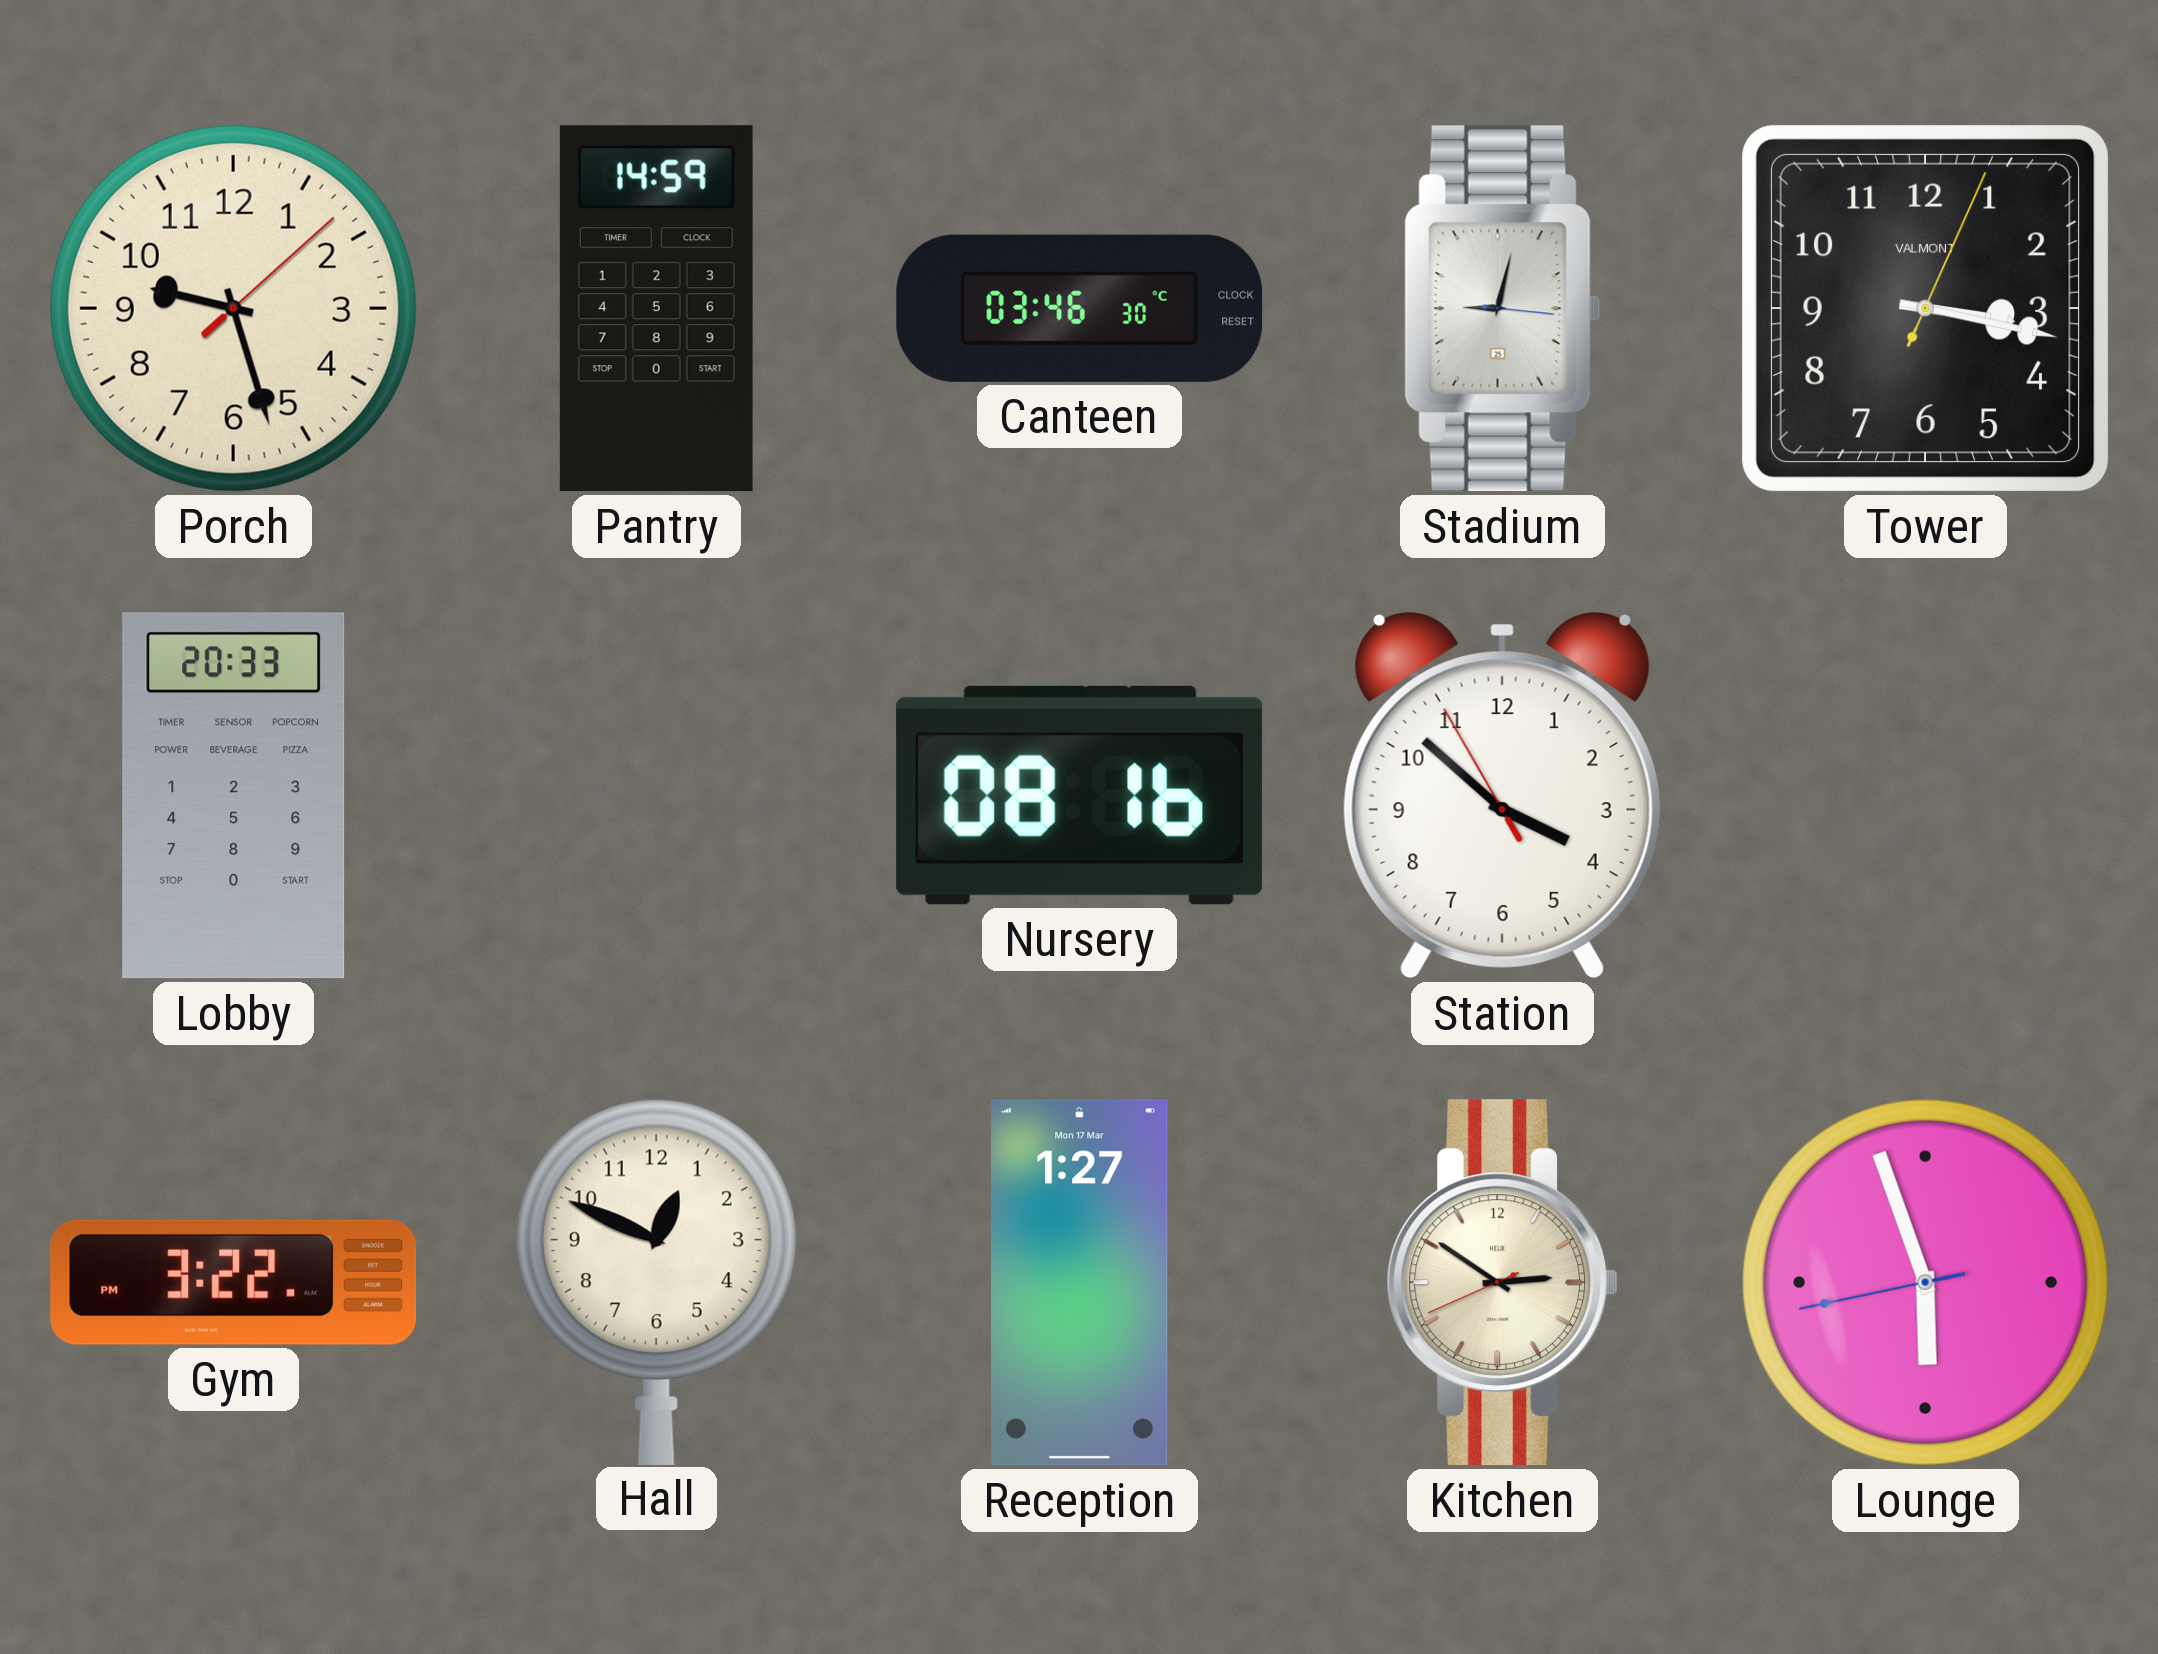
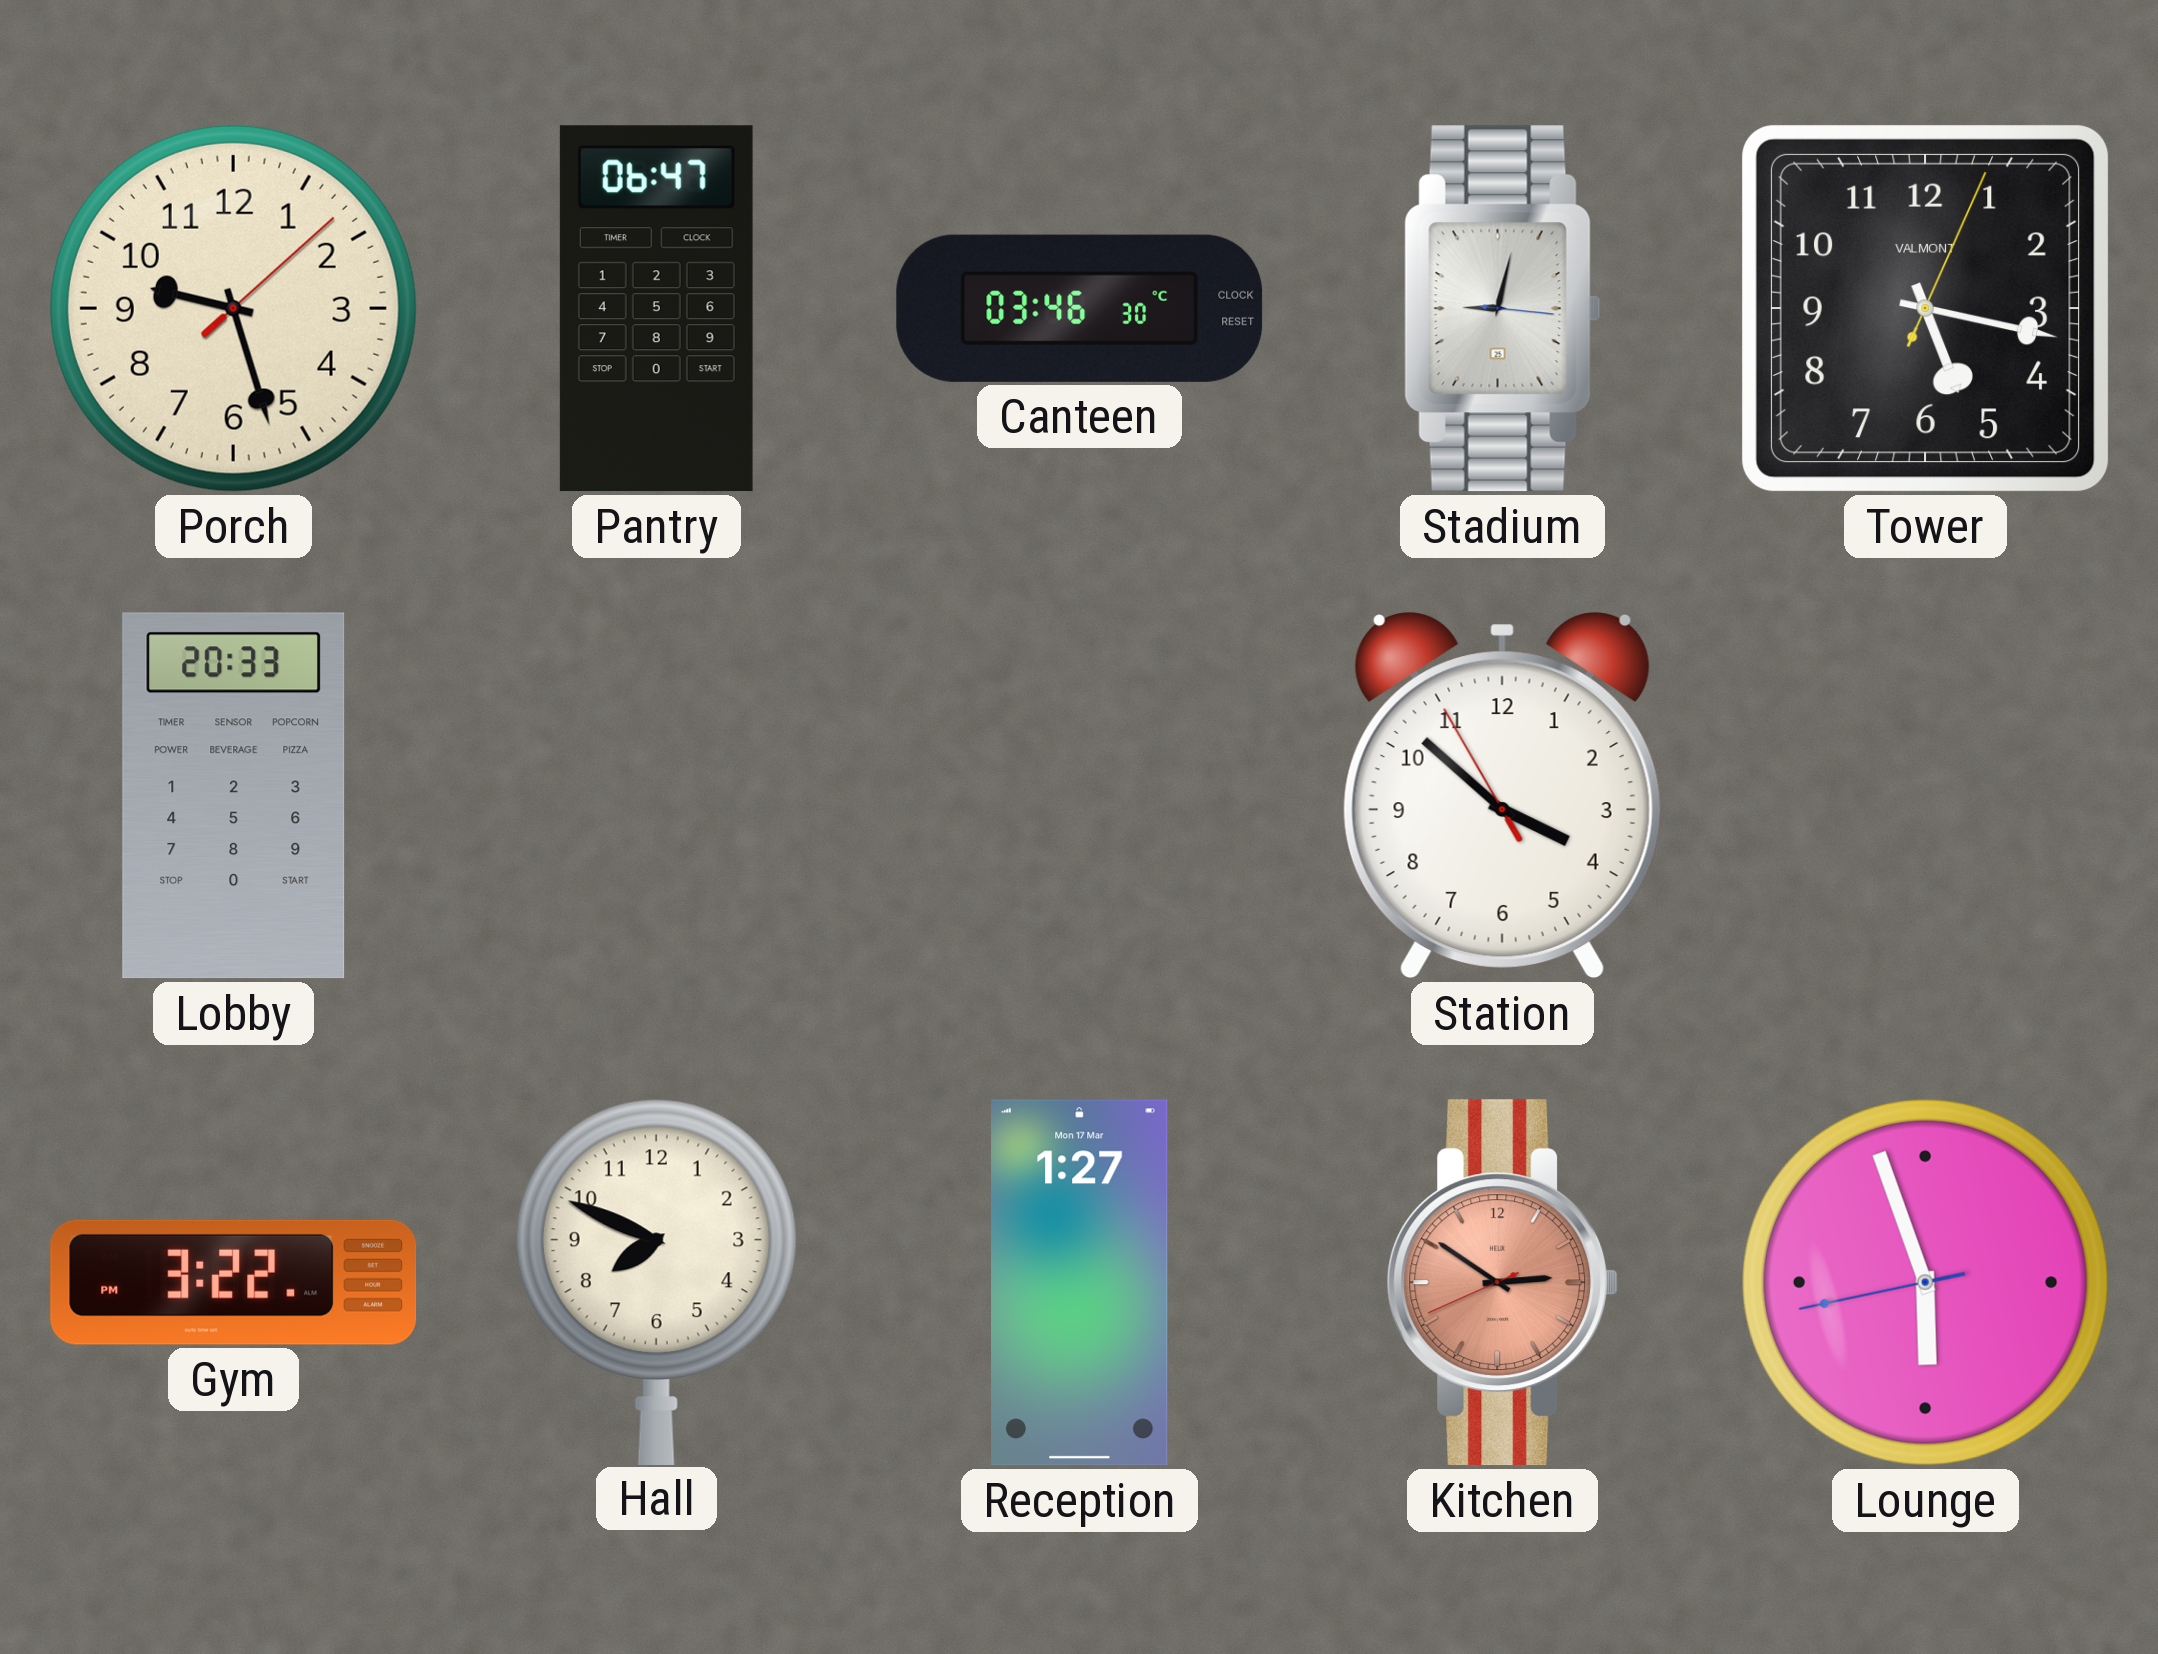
Pantry: 14:59 -> 06:47 (656, 309)
Tower: 3:17 -> 5:17 (1925, 308)
Nursery: 08:16 -> none (1079, 795)
Hall: 12:49 -> 7:49 (656, 1281)
Kitchen dial: cream -> salmon (1503, 1283)
